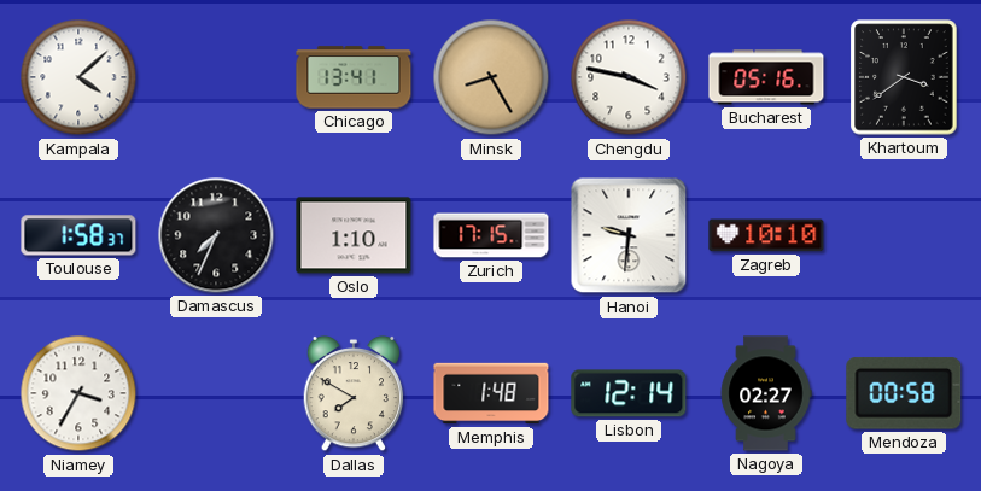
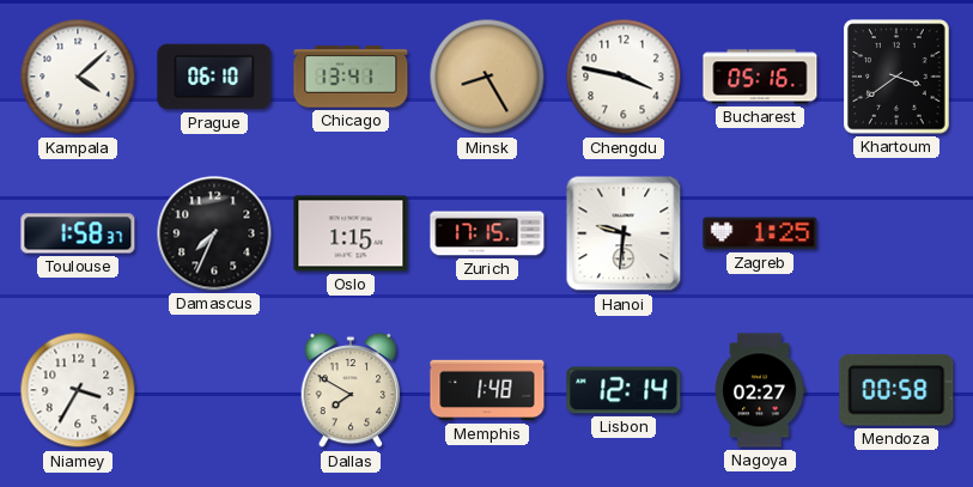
Prague: none -> 06:10 (214, 77)
Oslo: 1:10 -> 1:15 (351, 233)
Zagreb: 10:10 -> 1:25 (760, 233)
